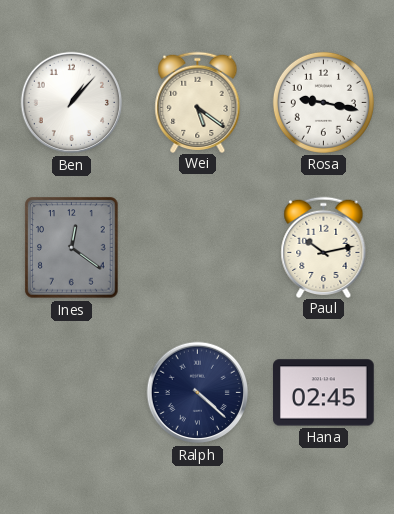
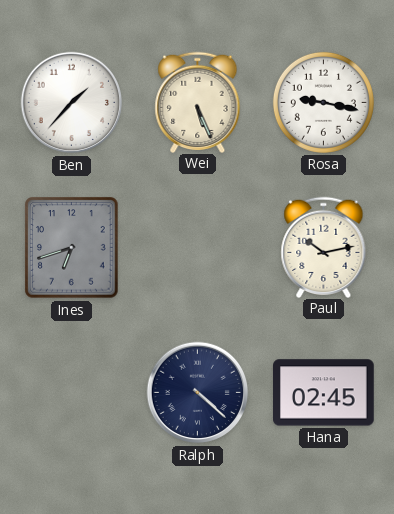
Ben: 1:07 -> 1:37 (72, 103)
Wei: 5:21 -> 5:26 (198, 102)
Ines: 12:21 -> 6:42 (72, 248)
